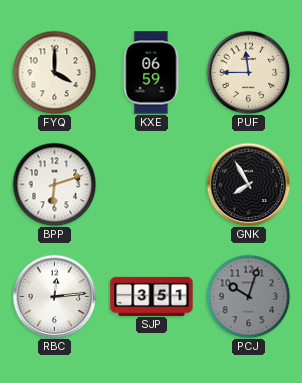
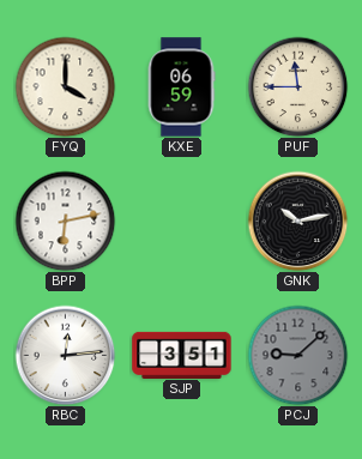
BPP: 6:12 -> 6:13 (65, 221)
GNK: 7:55 -> 10:13 (297, 221)
PCJ: 10:03 -> 9:08 (297, 355)
